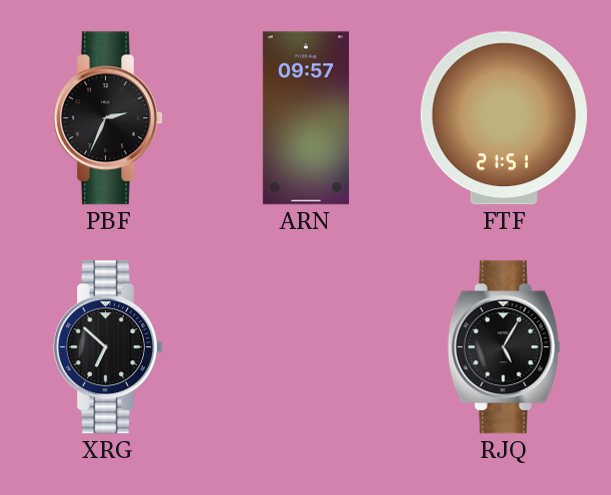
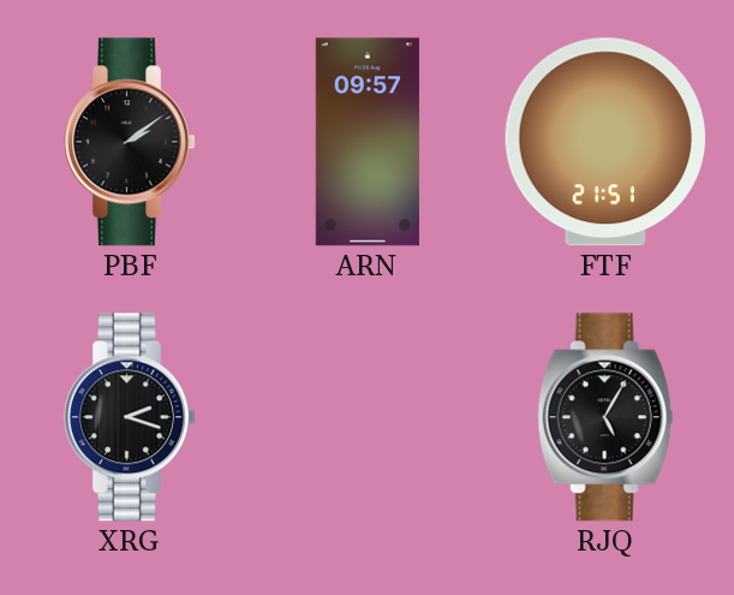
PBF: 2:34 -> 2:09 (131, 142)
XRG: 6:52 -> 2:18 (131, 417)
